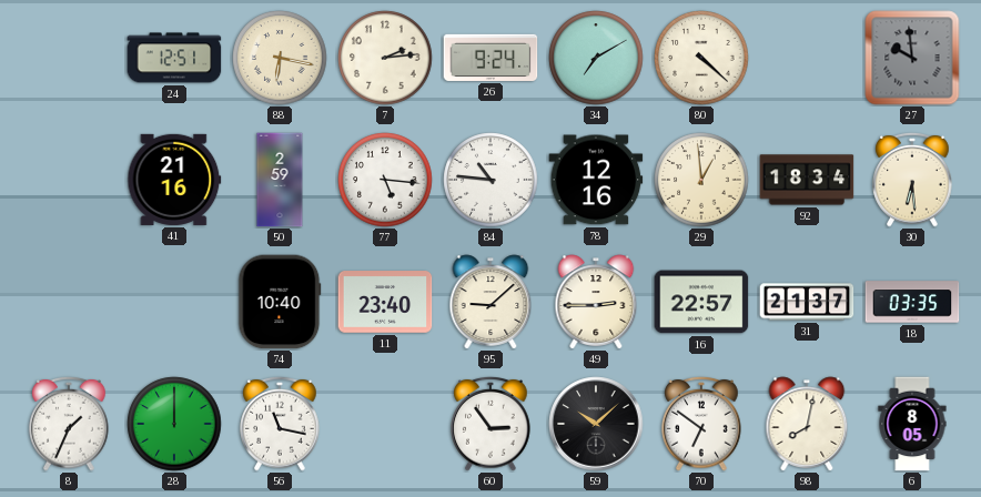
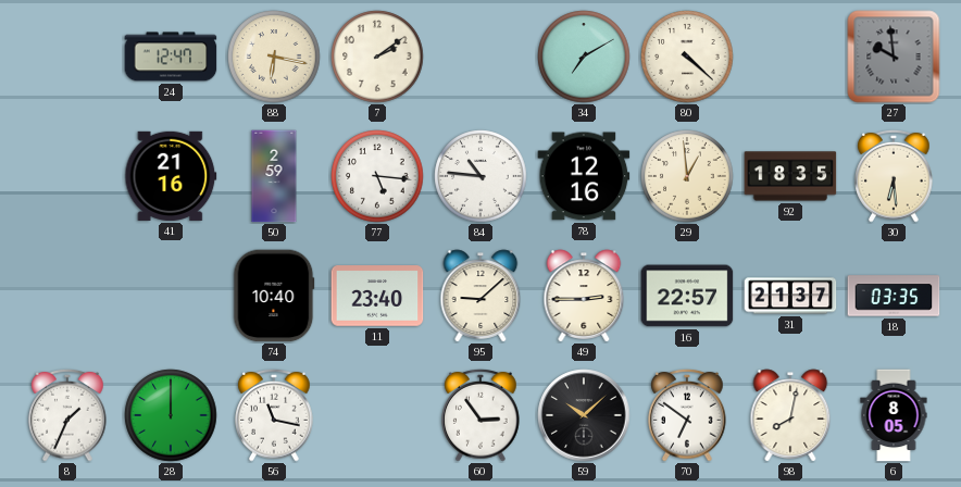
24: 12:51 -> 12:47 (171, 57)
7: 2:14 -> 2:09 (377, 57)
26: 9:24 -> none (490, 58)
92: 18:34 -> 18:35 (790, 176)
